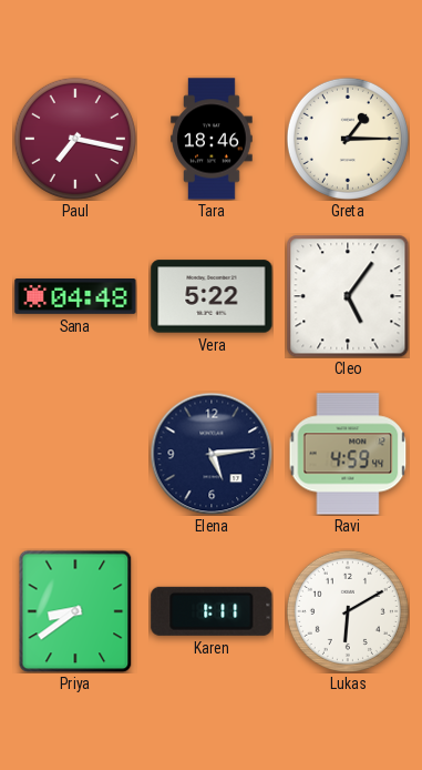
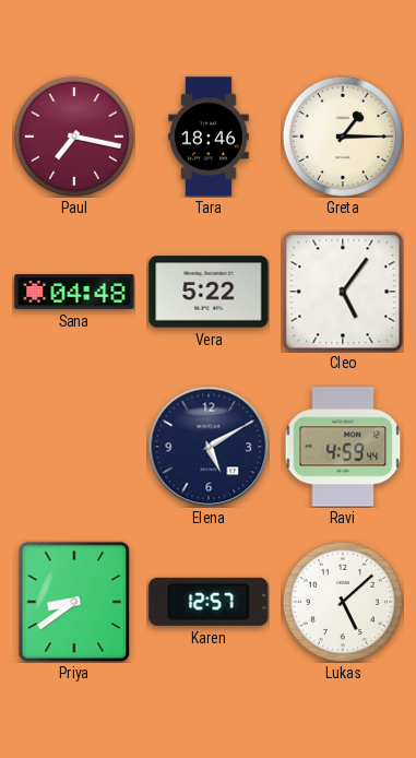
Elena: 5:14 -> 5:10 (209, 447)
Karen: 1:11 -> 12:57 (209, 602)
Lukas: 6:10 -> 5:08 (343, 602)
